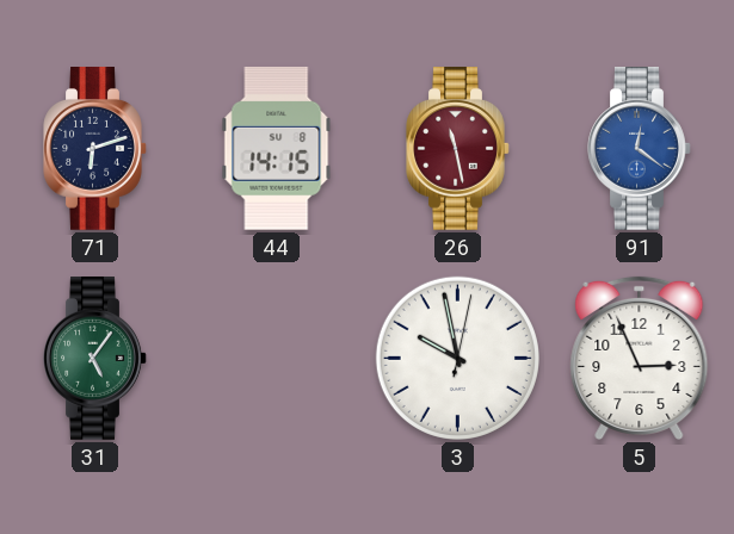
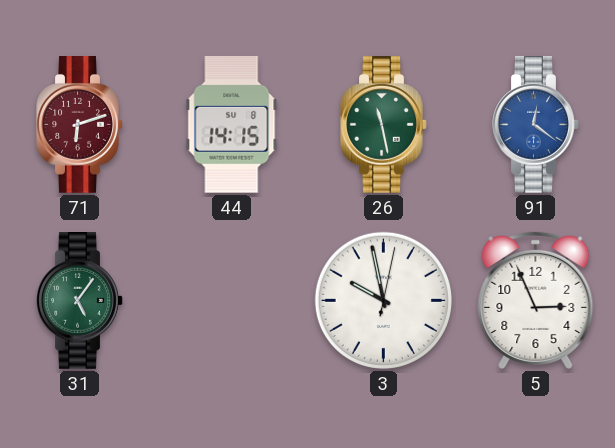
71 dial: navy -> burgundy (80, 125)
26 dial: burgundy -> green (384, 125)
